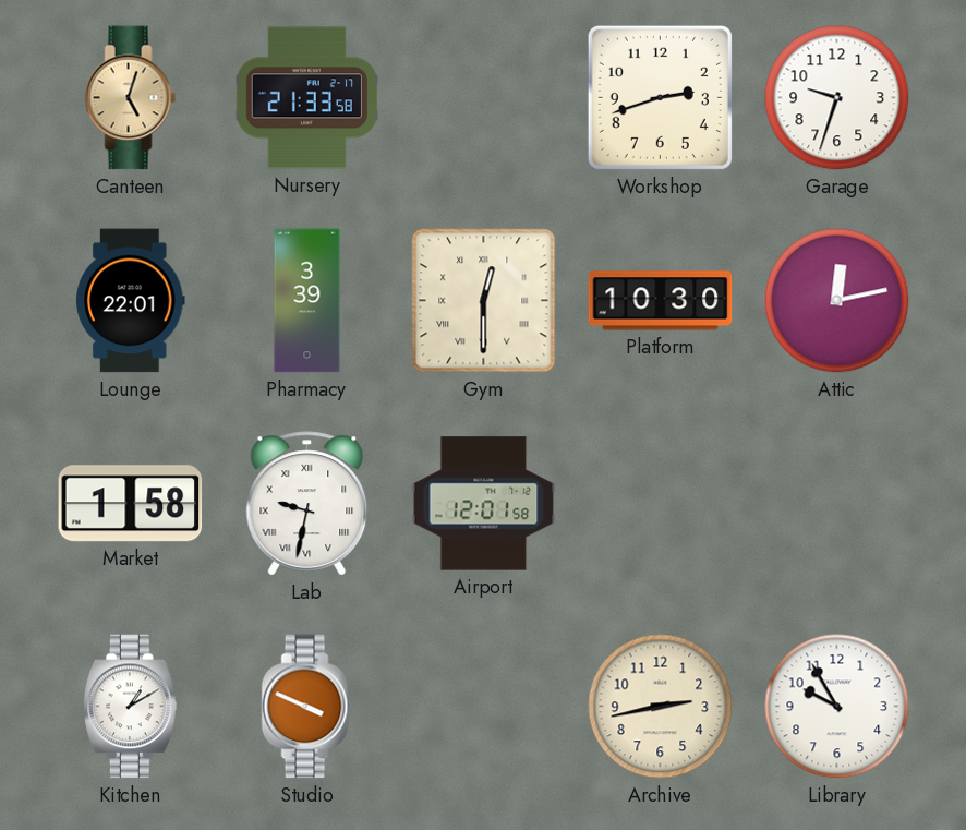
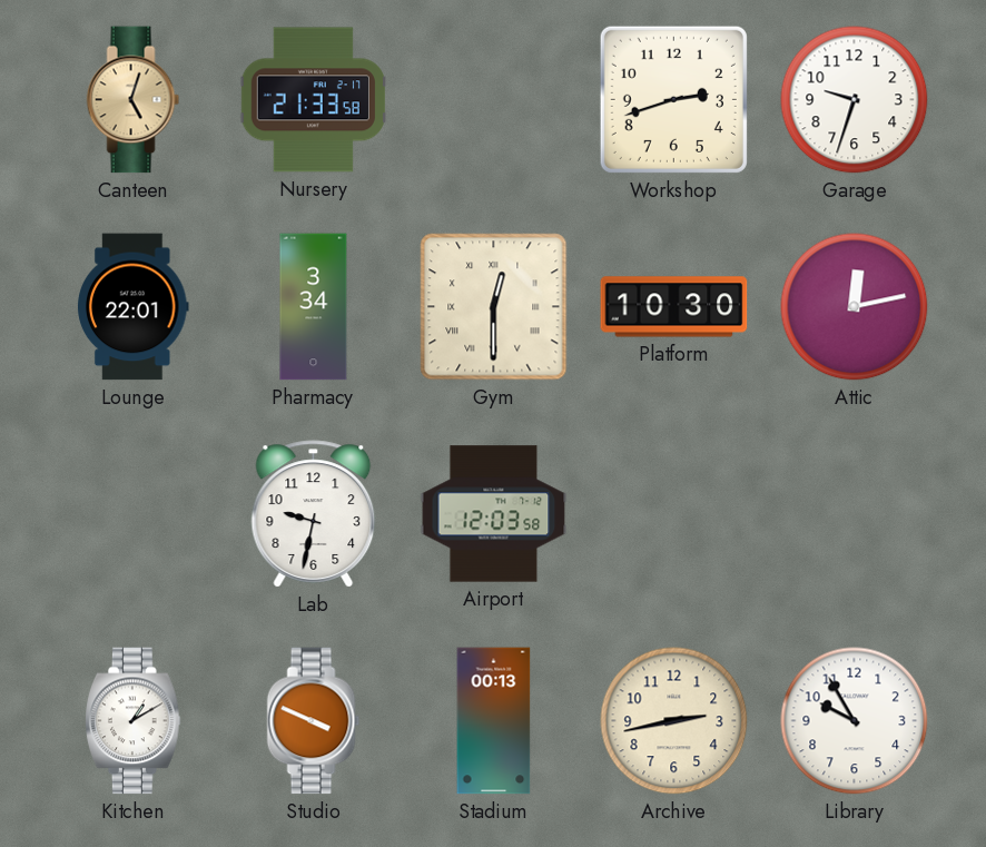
Pharmacy: 3:39 -> 3:34 (314, 307)
Market: 1:58 -> none (131, 504)
Lab numerals: Roman -> Arabic (314, 514)
Airport: 12:01 -> 12:03 (494, 514)
Stadium: none -> 00:13 (494, 721)
